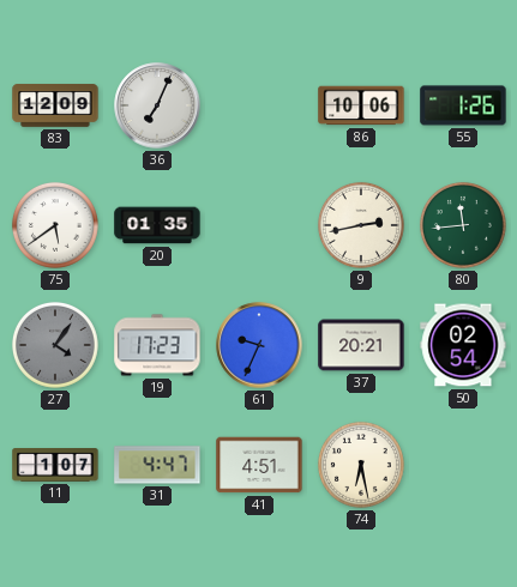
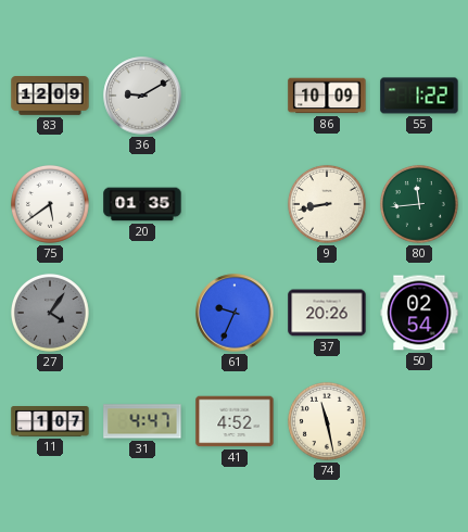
36: 7:04 -> 9:10 (142, 96)
86: 10:06 -> 10:09 (327, 96)
55: 1:26 -> 1:22 (419, 96)
9: 2:43 -> 8:43 (327, 204)
19: 17:23 -> none (157, 345)
37: 20:21 -> 20:26 (327, 313)
41: 4:51 -> 4:52 (235, 421)
74: 6:28 -> 11:28 (327, 421)
